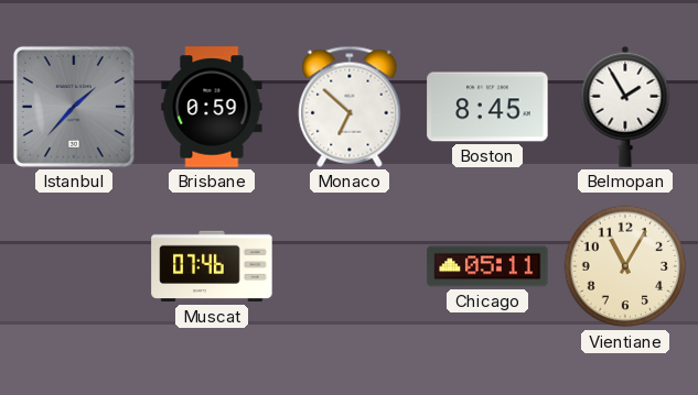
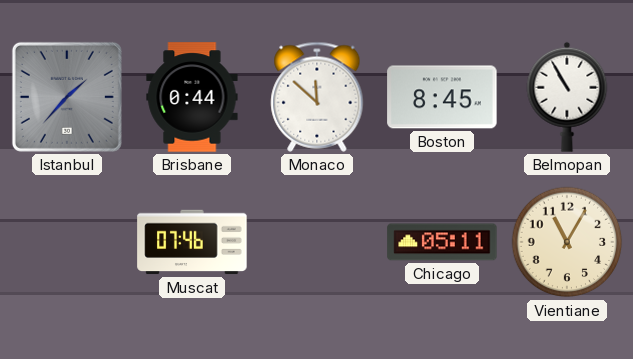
Brisbane: 0:59 -> 0:44 (192, 97)
Monaco: 6:52 -> 11:52 (317, 97)
Belmopan: 1:55 -> 10:55 (567, 97)
